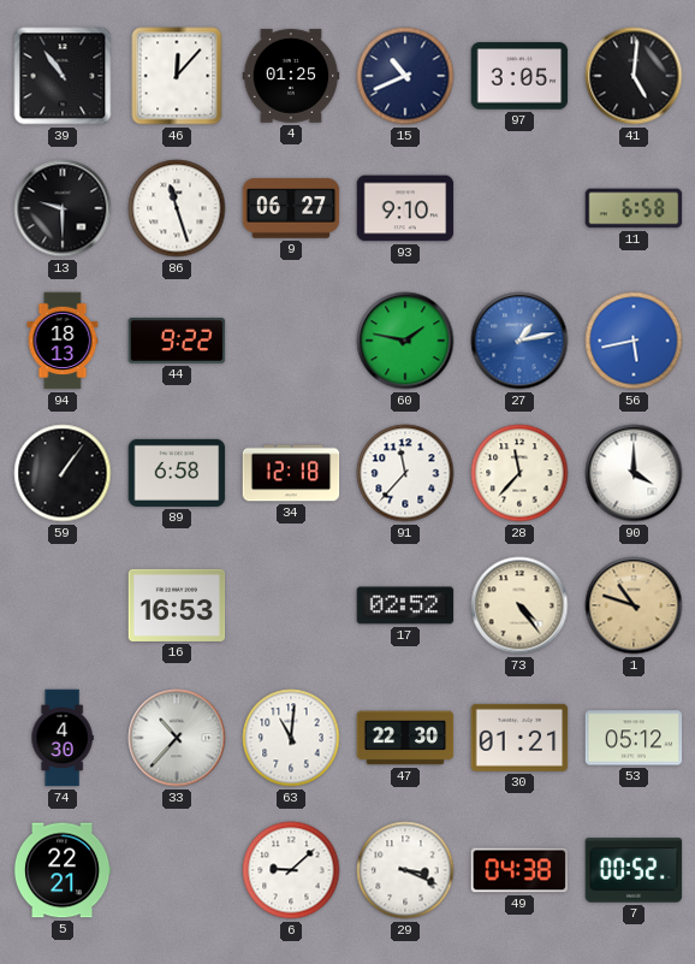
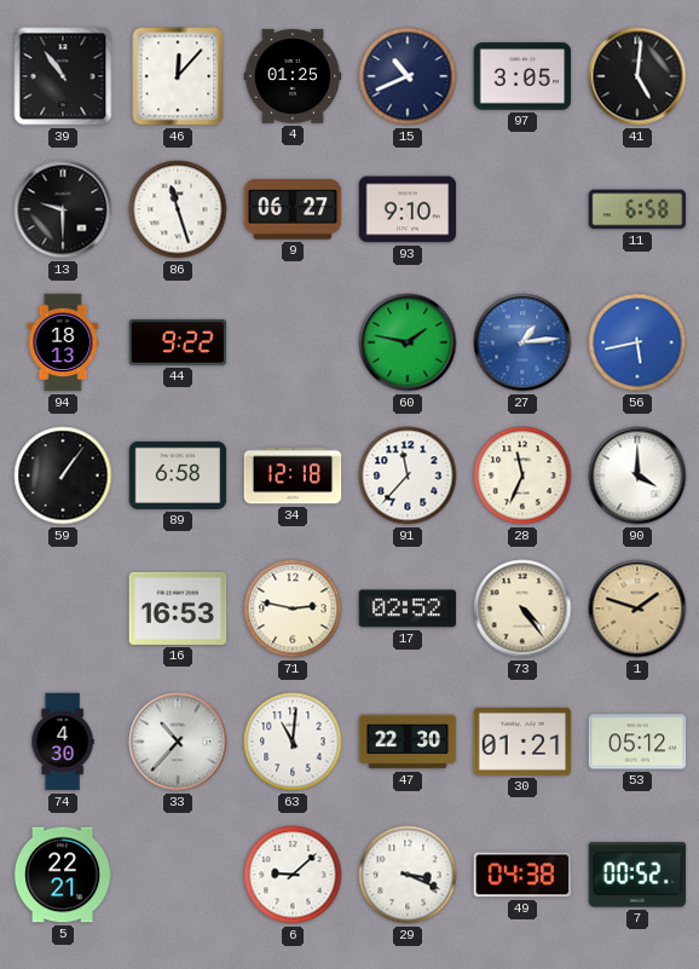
27: 1:13 -> 1:14 (522, 342)
28: 11:37 -> 11:34 (522, 475)
71: none -> 2:47 (293, 608)
1: 10:48 -> 1:48 (637, 608)
